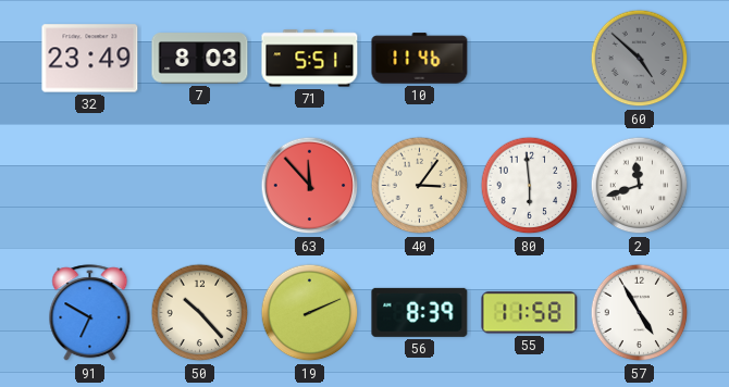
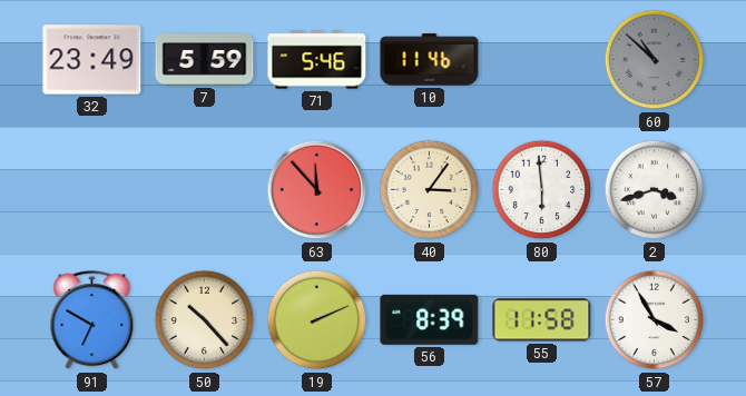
7: 8:03 -> 5:59 (205, 60)
71: 5:51 -> 5:46 (317, 60)
60: 4:52 -> 10:52 (655, 60)
2: 11:42 -> 3:42 (655, 190)
57: 4:55 -> 3:55 (655, 320)
